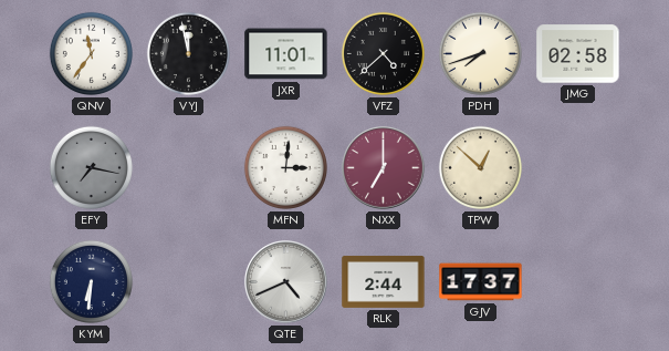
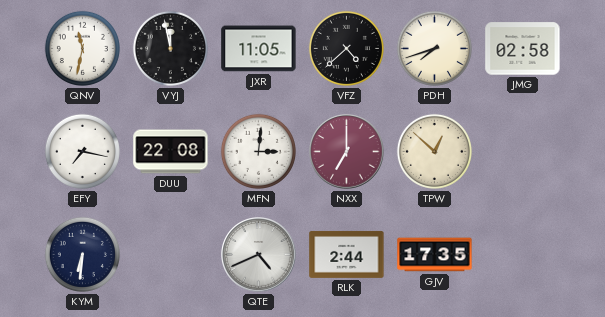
QNV: 11:36 -> 11:32 (82, 48)
JXR: 11:01 -> 11:05 (259, 49)
EFY dial: grey -> white (82, 151)
DUU: none -> 22:08 (171, 152)
GJV: 17:37 -> 17:35 (435, 255)
